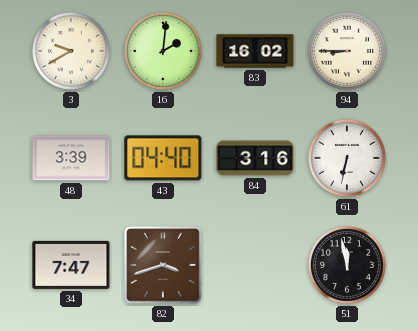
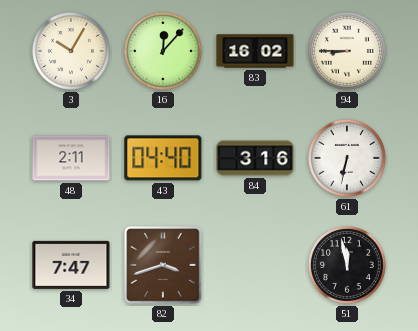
3: 9:40 -> 10:05 (71, 51)
16: 2:01 -> 12:07 (163, 51)
48: 3:39 -> 2:11 (71, 158)
